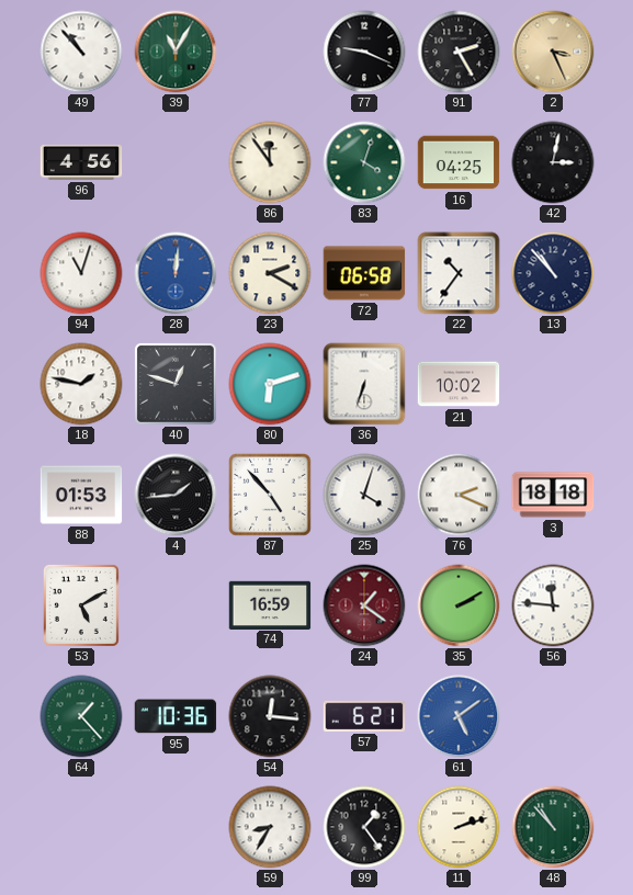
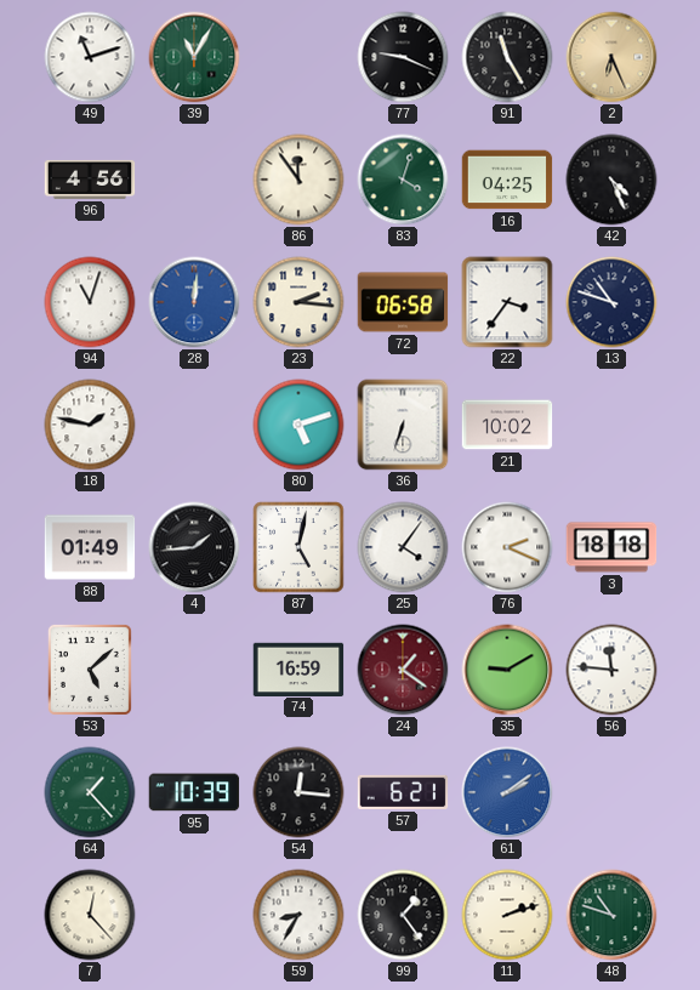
49: 10:53 -> 11:12 (90, 57)
91: 2:25 -> 11:25 (507, 57)
2: 3:26 -> 6:26 (611, 57)
42: 3:02 -> 4:26 (611, 180)
23: 2:20 -> 2:16 (298, 302)
22: 10:36 -> 3:36 (507, 302)
13: 10:53 -> 10:48 (611, 302)
40: 12:48 -> none (177, 385)
80: 6:12 -> 5:12 (298, 425)
88: 01:53 -> 01:49 (90, 547)
87: 4:53 -> 5:02 (298, 547)
25: 4:03 -> 4:06 (403, 547)
53: 5:10 -> 5:08 (90, 670)
35: 2:10 -> 9:10 (507, 670)
95: 10:36 -> 10:39 (194, 792)
61: 5:09 -> 2:09 (507, 792)
7: none -> 12:23 (90, 915)
48: 10:53 -> 10:48 (611, 915)
